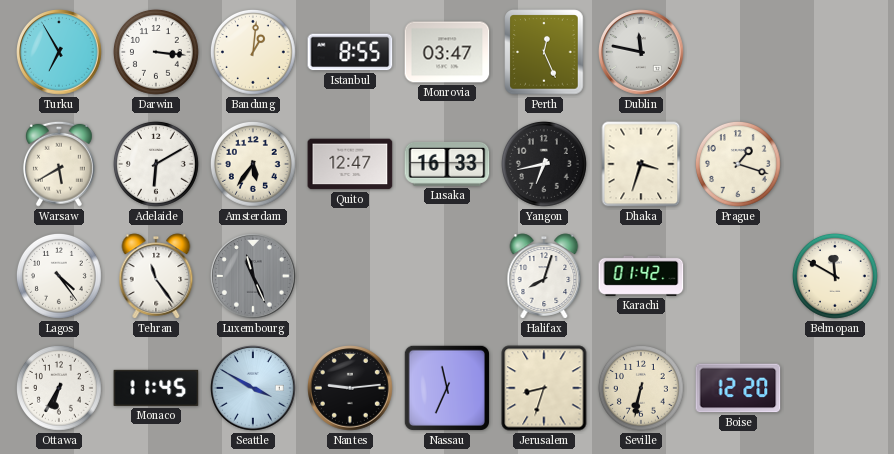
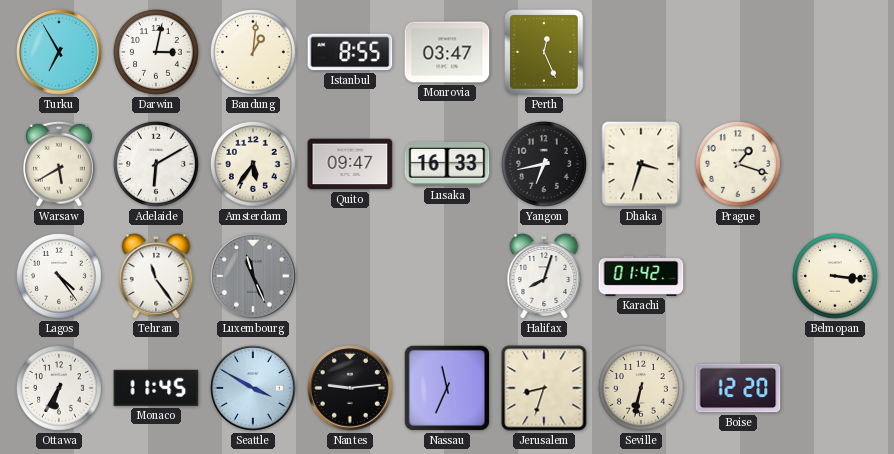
Darwin: 3:16 -> 3:02 (156, 52)
Dublin: 11:47 -> none (641, 52)
Quito: 12:47 -> 09:47 (350, 164)
Belmopan: 11:50 -> 3:16 (835, 276)
